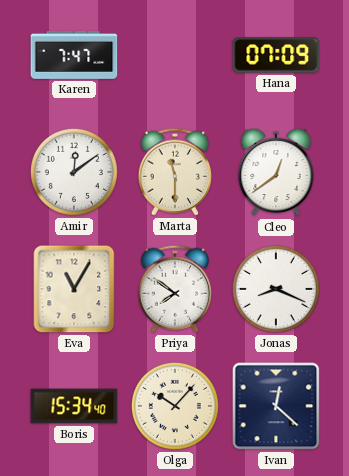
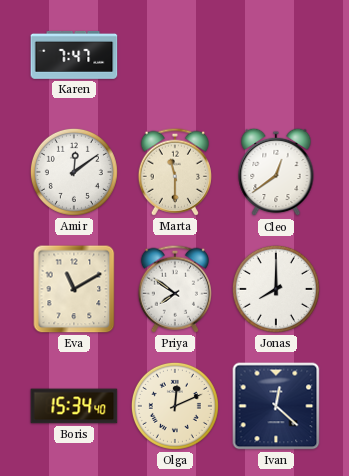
Hana: 07:09 -> none (276, 55)
Eva: 11:05 -> 11:10 (74, 289)
Jonas: 8:19 -> 8:00 (276, 289)
Olga: 10:07 -> 12:11 (175, 406)
